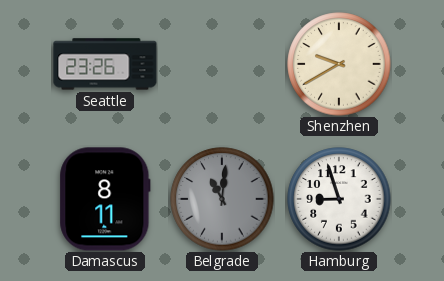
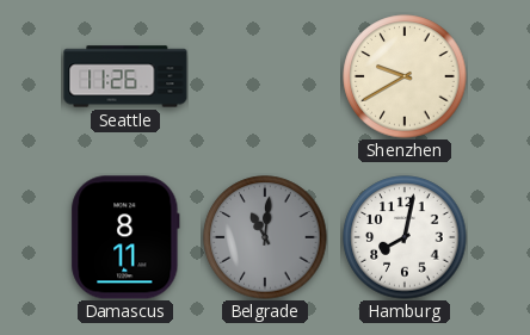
Seattle: 23:26 -> 11:26 (125, 76)
Hamburg: 8:57 -> 8:02 (405, 237)
